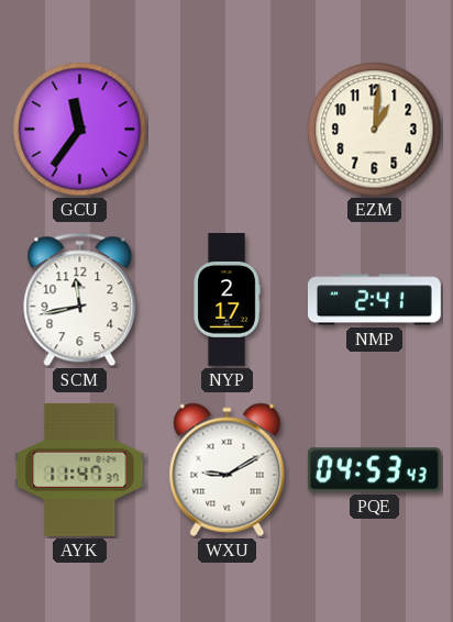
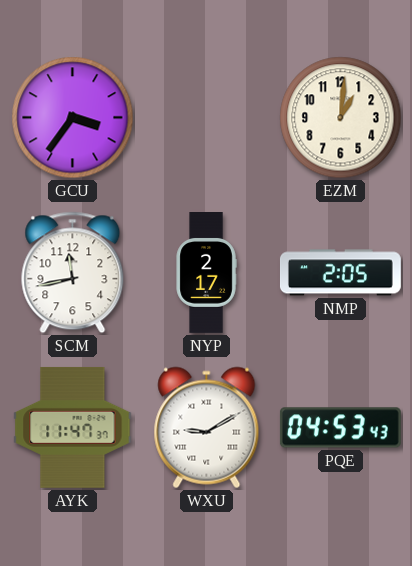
GCU: 11:36 -> 3:36 (73, 118)
NMP: 2:41 -> 2:05 (340, 273)
